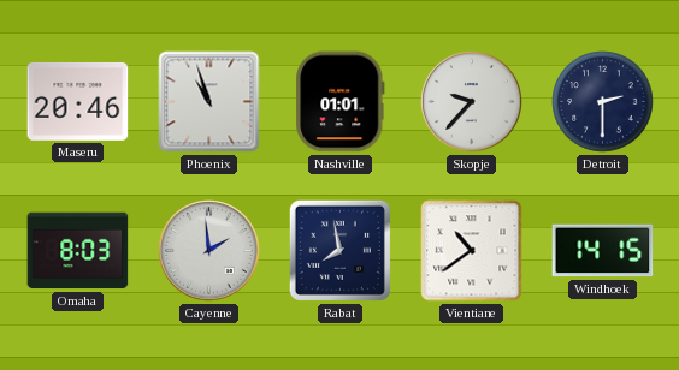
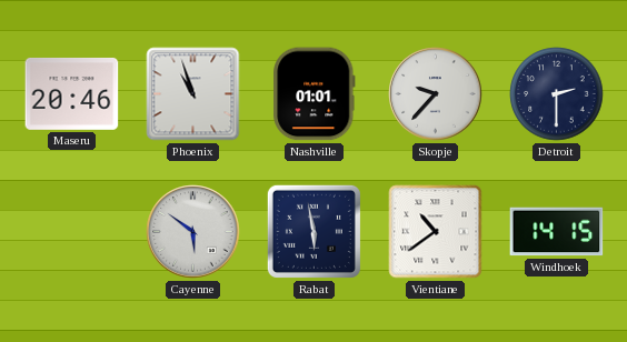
Omaha: 8:03 -> none (78, 251)
Cayenne: 1:59 -> 5:51 (193, 232)
Rabat: 7:58 -> 5:58 (313, 231)
